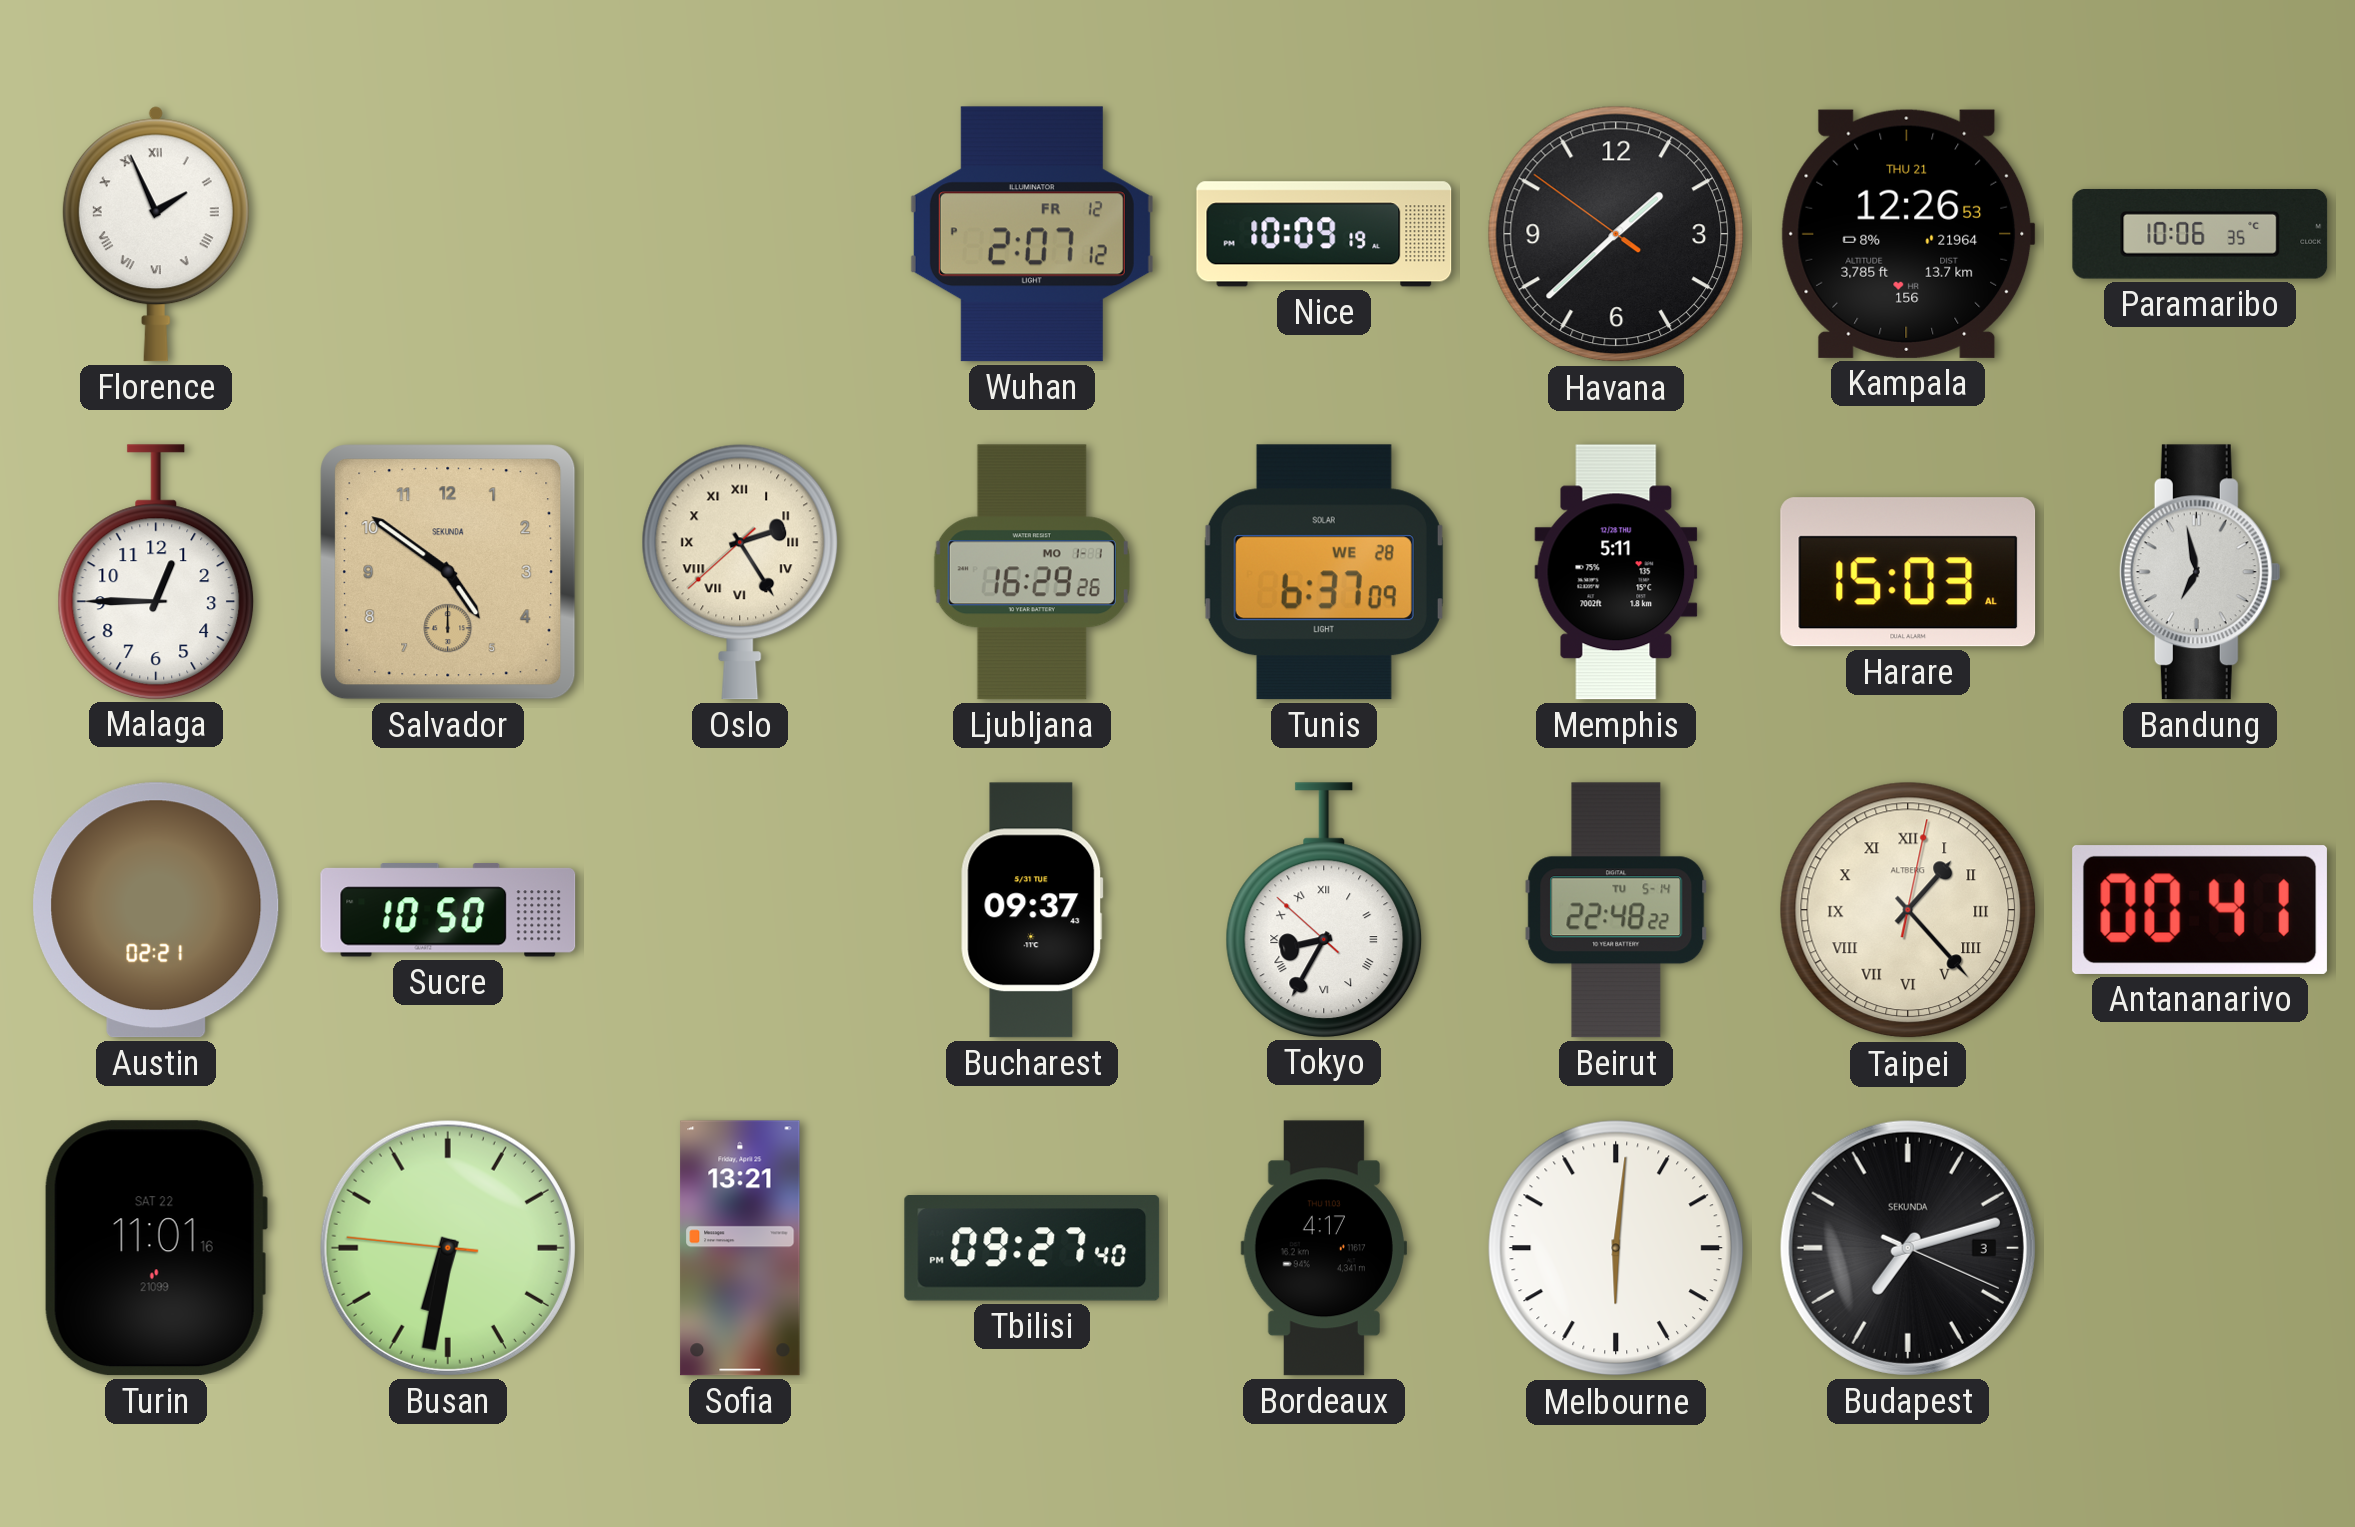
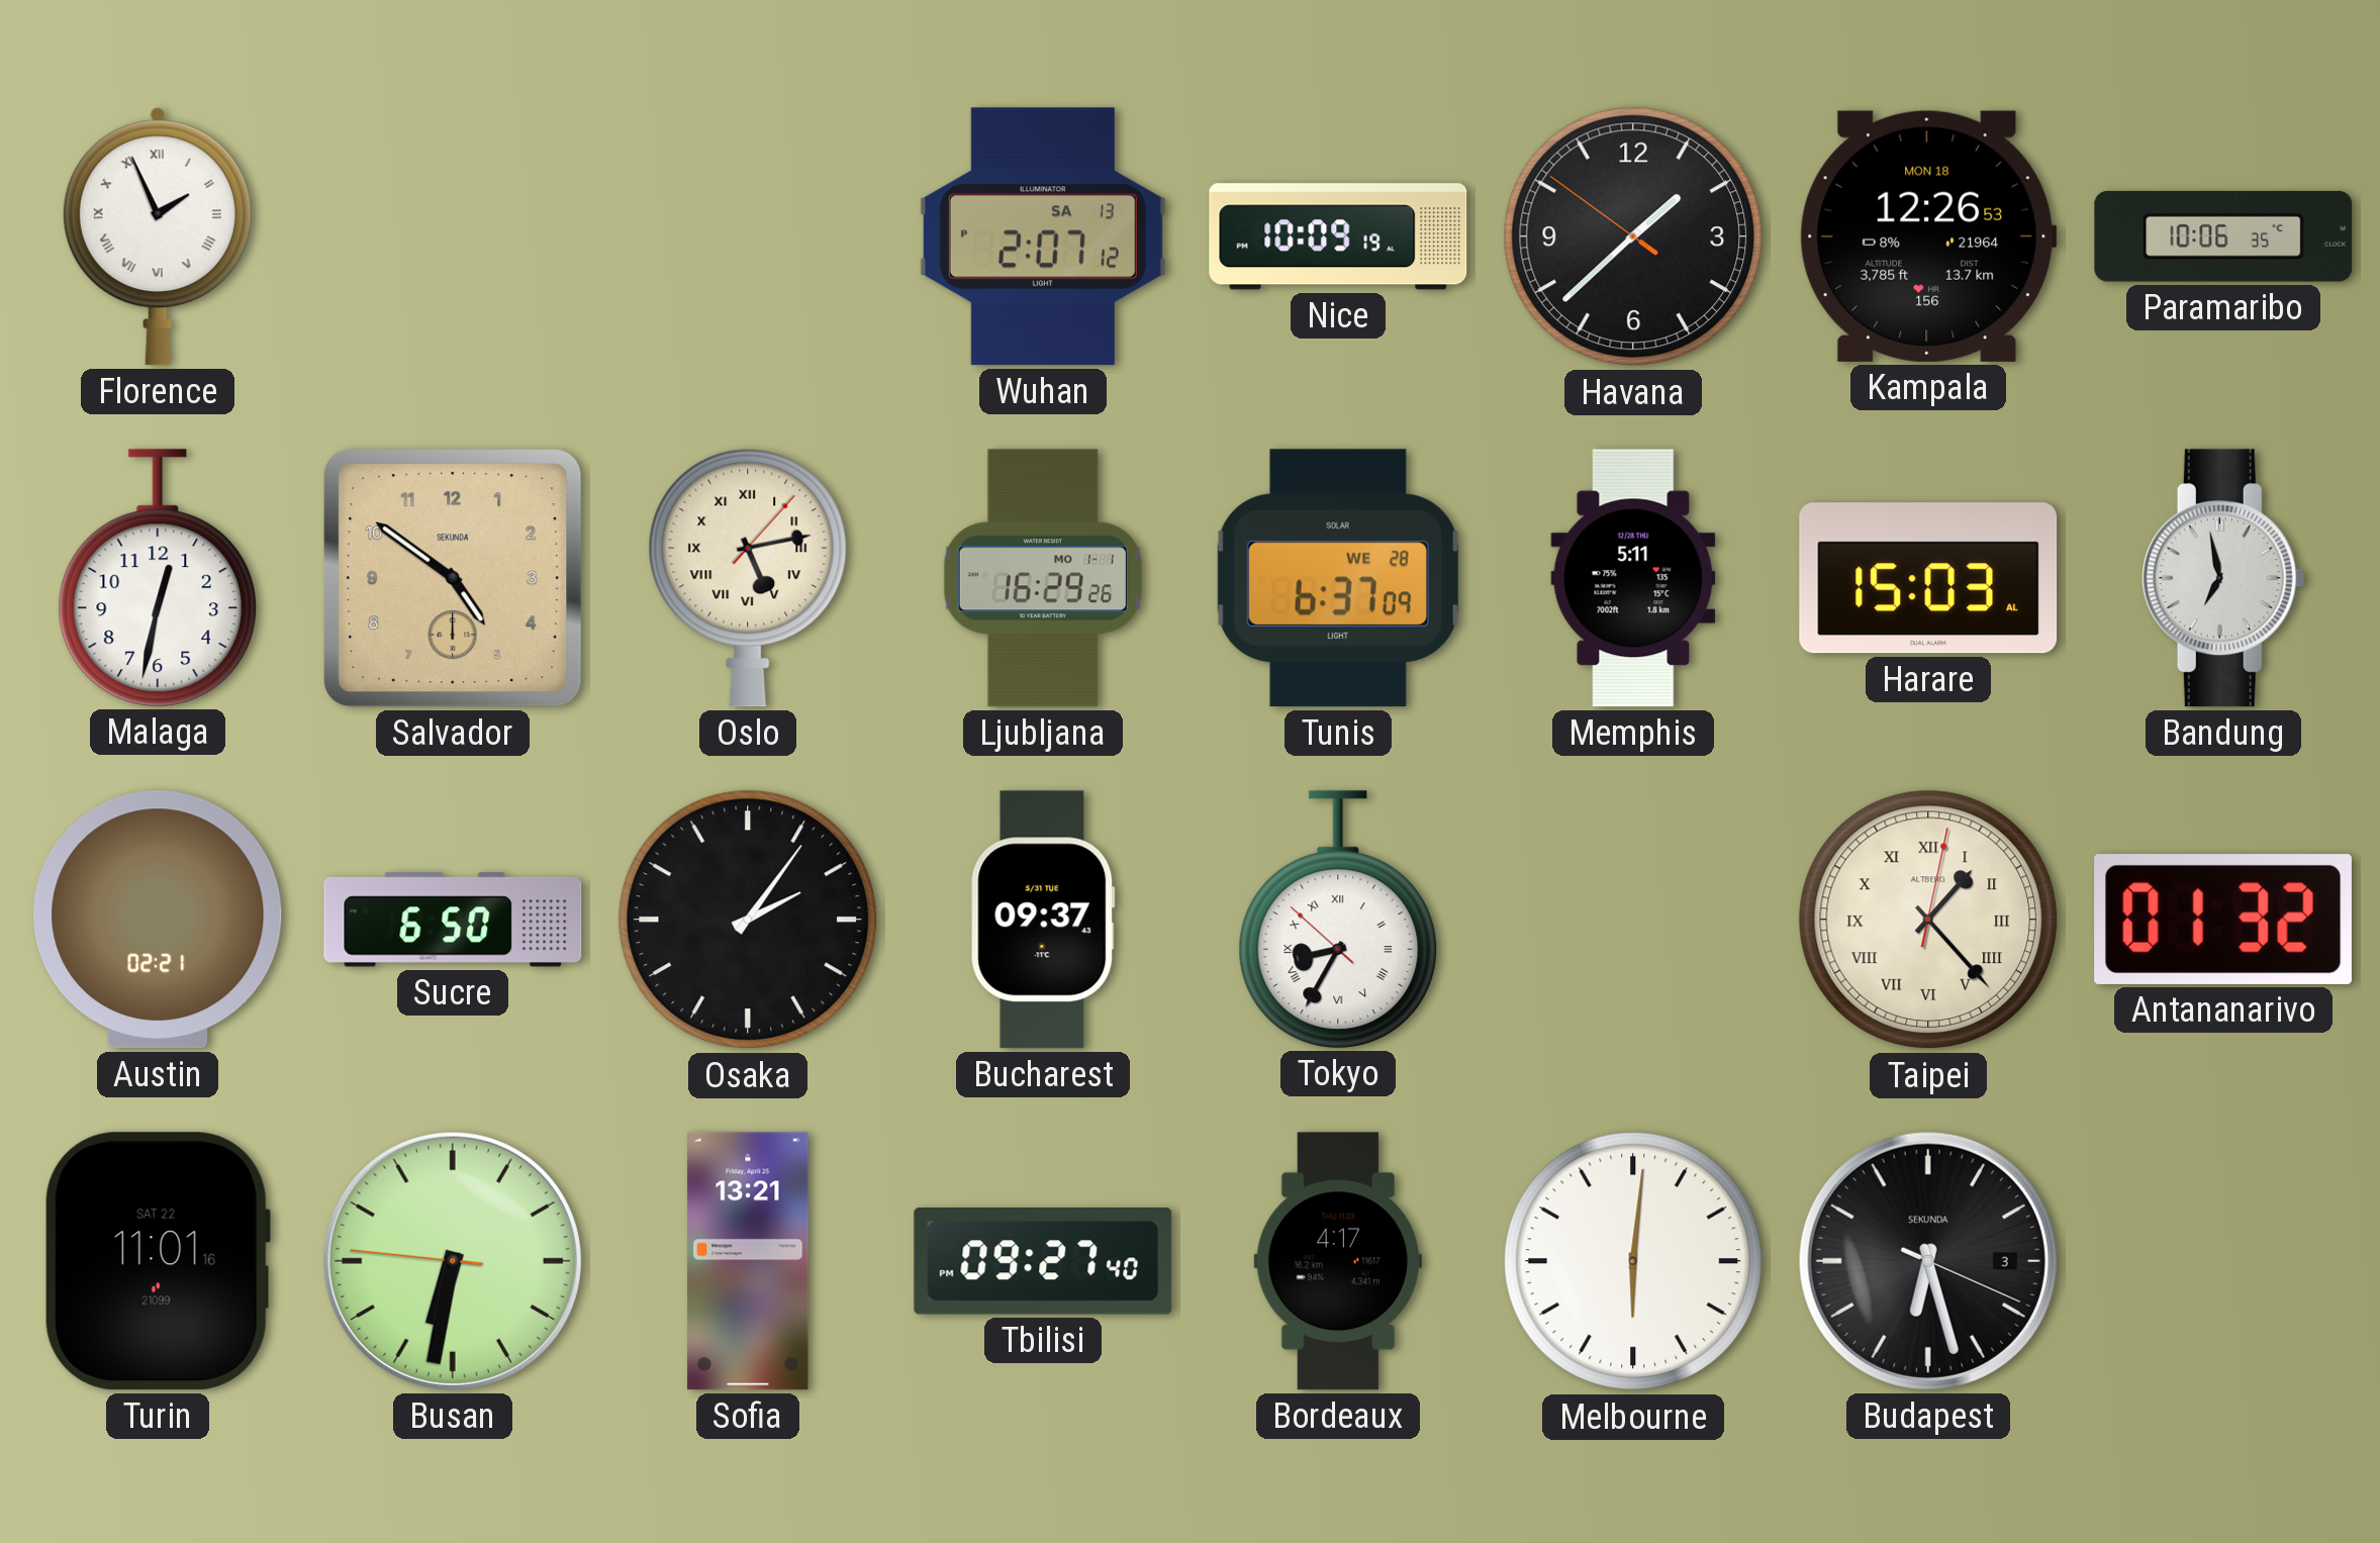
Wuhan date: FR 12 -> SA 13 (1043, 236)
Kampala date: THU 21 -> MON 18 (1928, 236)
Malaga: 12:45 -> 12:32 (158, 578)
Oslo: 2:24 -> 5:13 (748, 578)
Sucre: 10:50 -> 6:50 (453, 920)
Osaka: none -> 2:06 (748, 920)
Beirut: 22:48 -> none (1616, 910)
Antananarivo: 00:41 -> 01:32 (2223, 920)
Budapest: 7:12 -> 6:27 (1928, 1261)
